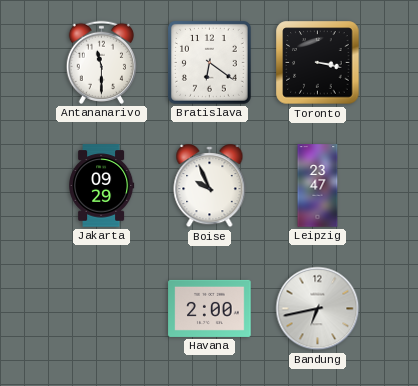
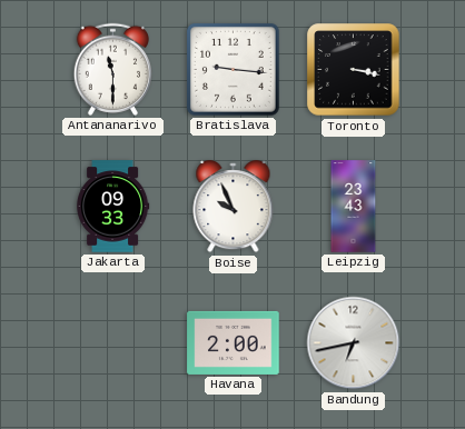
Bratislava: 6:21 -> 9:16 (233, 69)
Jakarta: 09:29 -> 09:33 (112, 207)
Leipzig: 23:47 -> 23:43 (354, 207)
